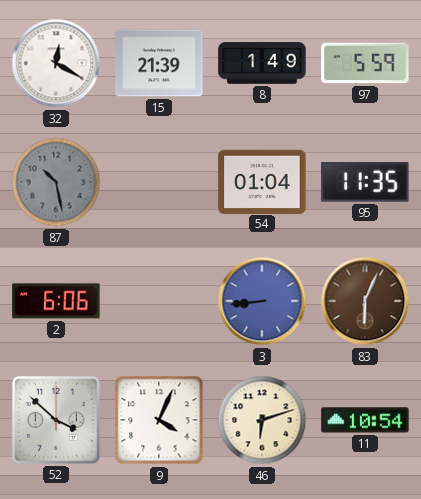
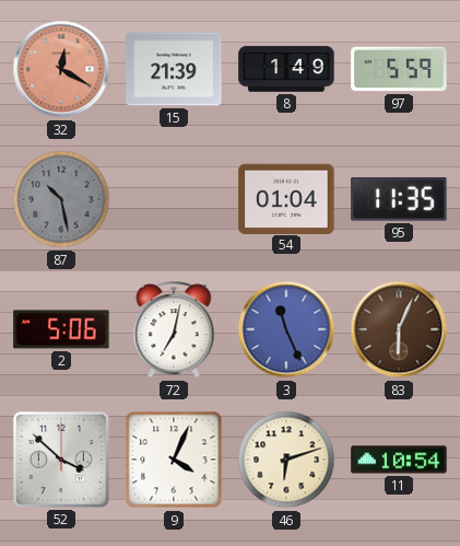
32 dial: white -> salmon (61, 69)
2: 6:06 -> 5:06 (61, 329)
72: none -> 7:02 (174, 330)
3: 8:44 -> 11:26 (286, 329)
